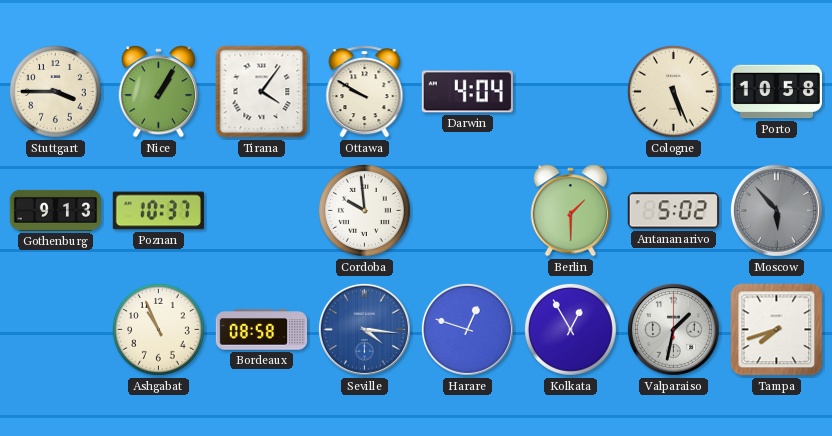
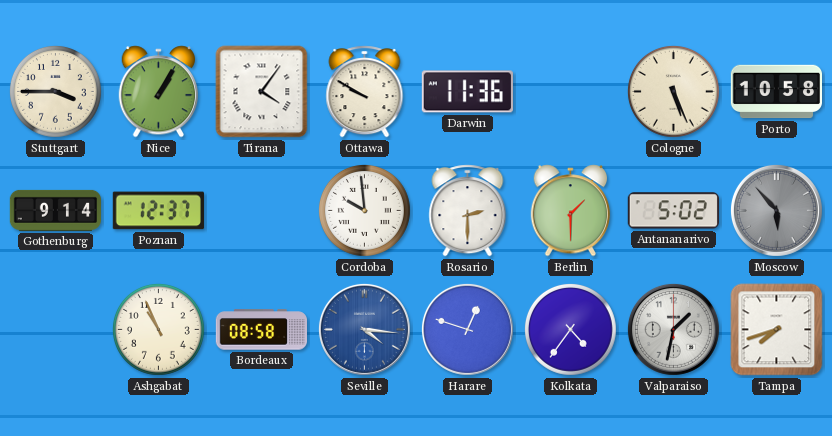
Darwin: 4:04 -> 11:36 (467, 92)
Gothenburg: 9:13 -> 9:14 (55, 210)
Poznan: 10:37 -> 12:37 (158, 211)
Rosario: none -> 2:30 (468, 211)
Kolkata: 12:55 -> 4:36 (570, 329)
